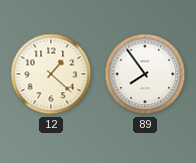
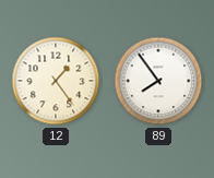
12: 1:22 -> 1:24 (56, 81)
